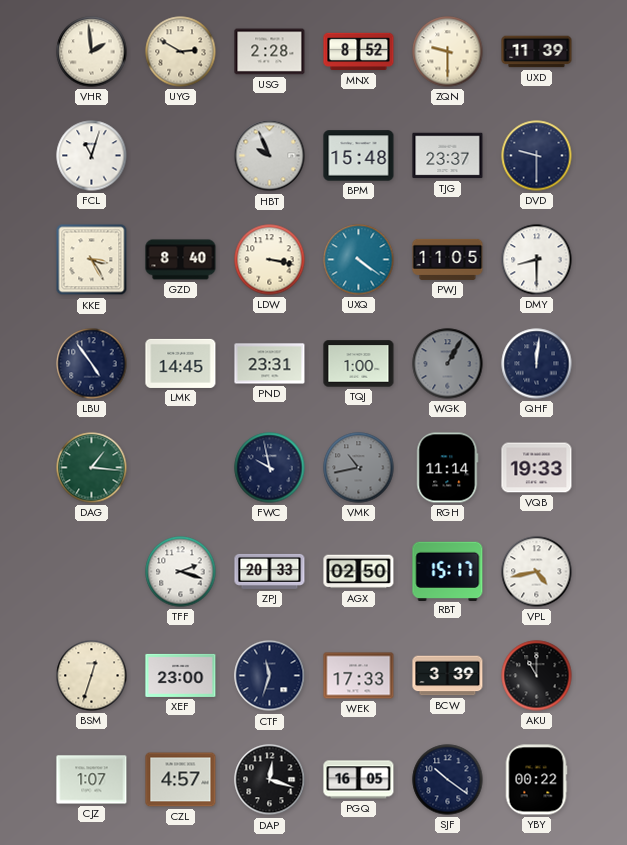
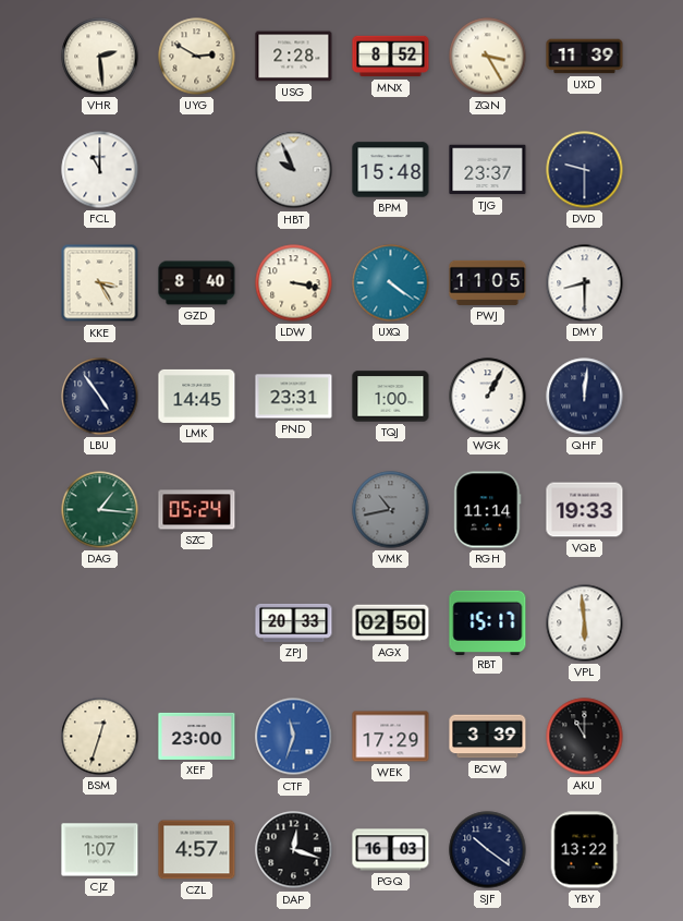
VHR: 1:59 -> 2:29 (100, 57)
ZQN: 9:30 -> 3:25 (488, 57)
FCL: 11:03 -> 11:00 (100, 170)
WGK dial: grey -> white (488, 397)
SZC: none -> 05:24 (197, 510)
FWC: 9:58 -> none (270, 468)
TFF: 2:18 -> none (181, 572)
VPL: 4:43 -> 5:59 (585, 623)
CTF dial: navy -> blue (294, 737)
WEK: 17:33 -> 17:29 (391, 737)
PGQ: 16:05 -> 16:03 (391, 850)
YBY: 00:22 -> 13:22 (584, 850)
